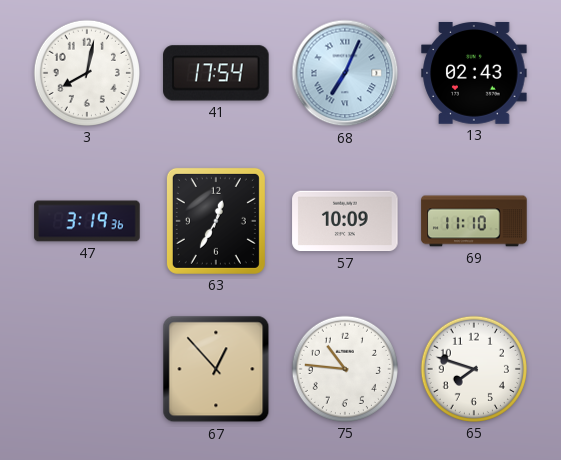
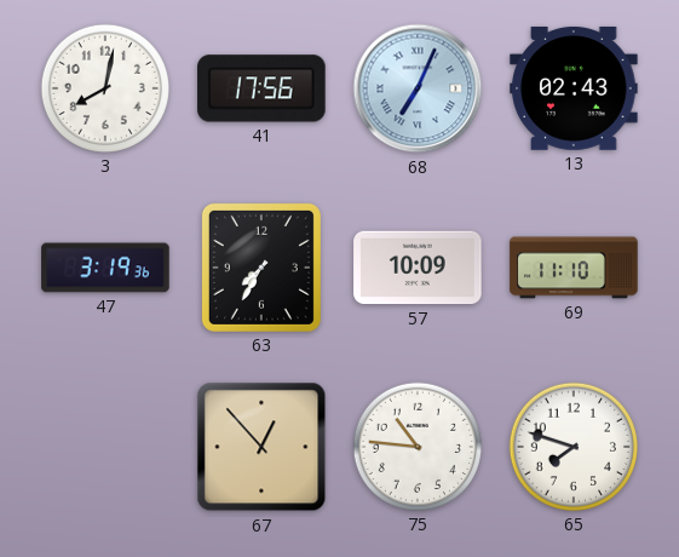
41: 17:54 -> 17:56 (261, 88)
63: 12:35 -> 7:35 (261, 268)
